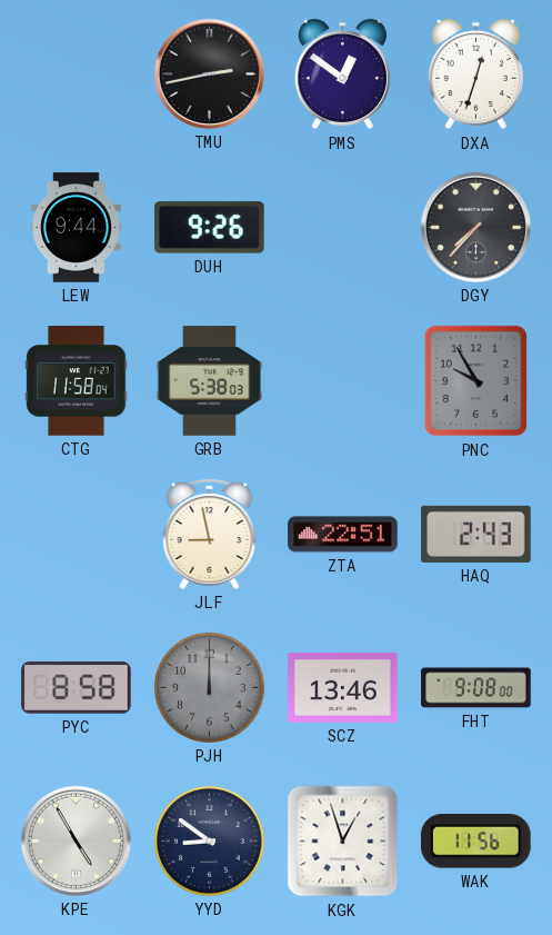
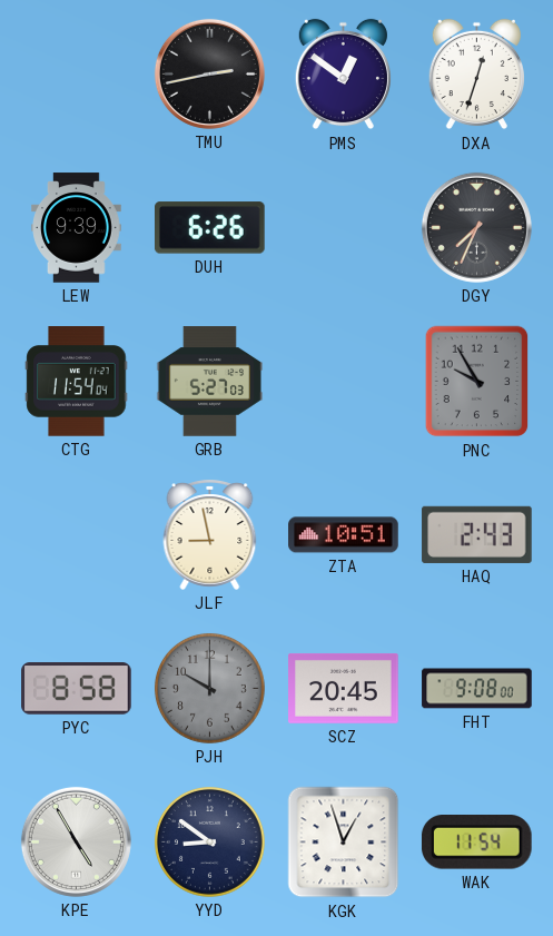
LEW: 9:44 -> 9:39 (77, 228)
DUH: 9:26 -> 6:26 (210, 228)
DGY: 7:37 -> 7:34 (476, 227)
CTG: 11:58 -> 11:54 (77, 382)
GRB: 5:38 -> 5:27 (209, 382)
ZTA: 22:51 -> 10:51 (344, 535)
PJH: 12:00 -> 10:00 (209, 688)
SCZ: 13:46 -> 20:45 (344, 689)
WAK: 11:56 -> 11:54 (476, 843)
